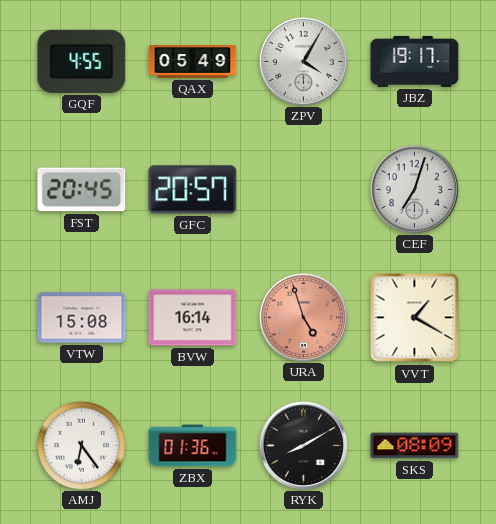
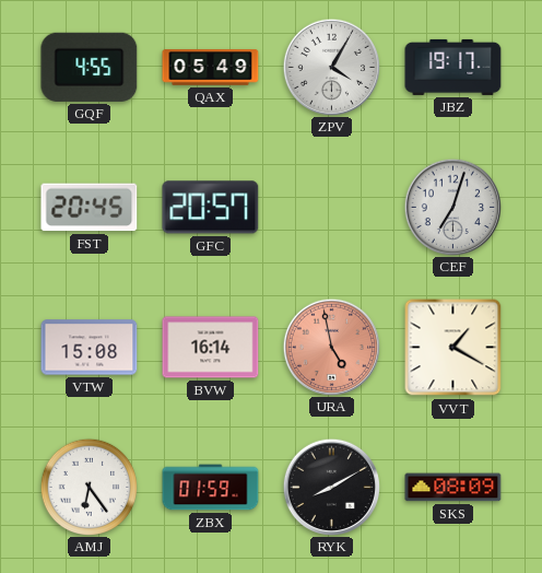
URA: 4:57 -> 4:58 (331, 347)
ZBX: 01:36 -> 01:59 (211, 488)
